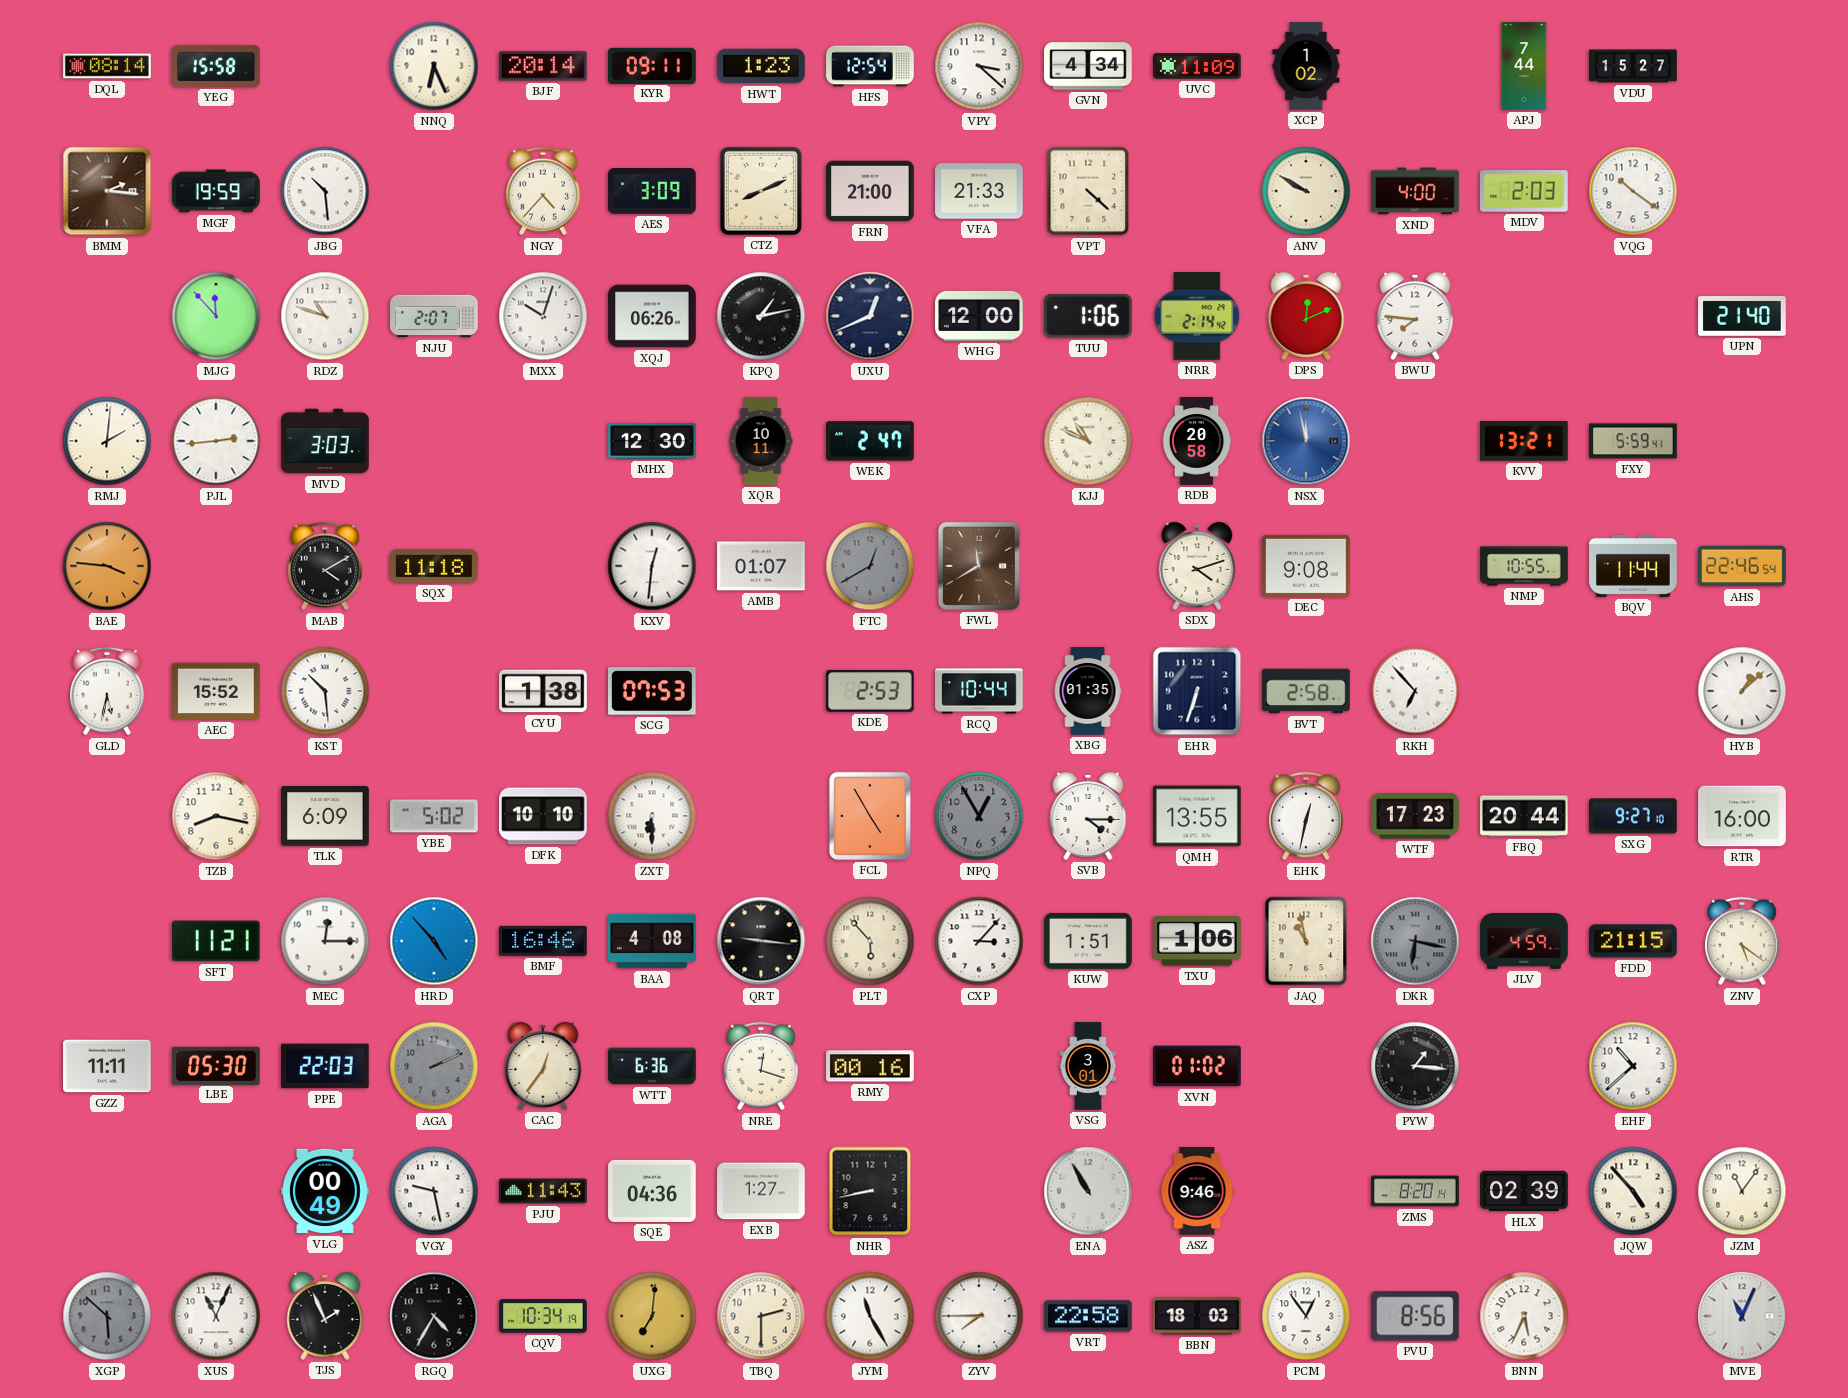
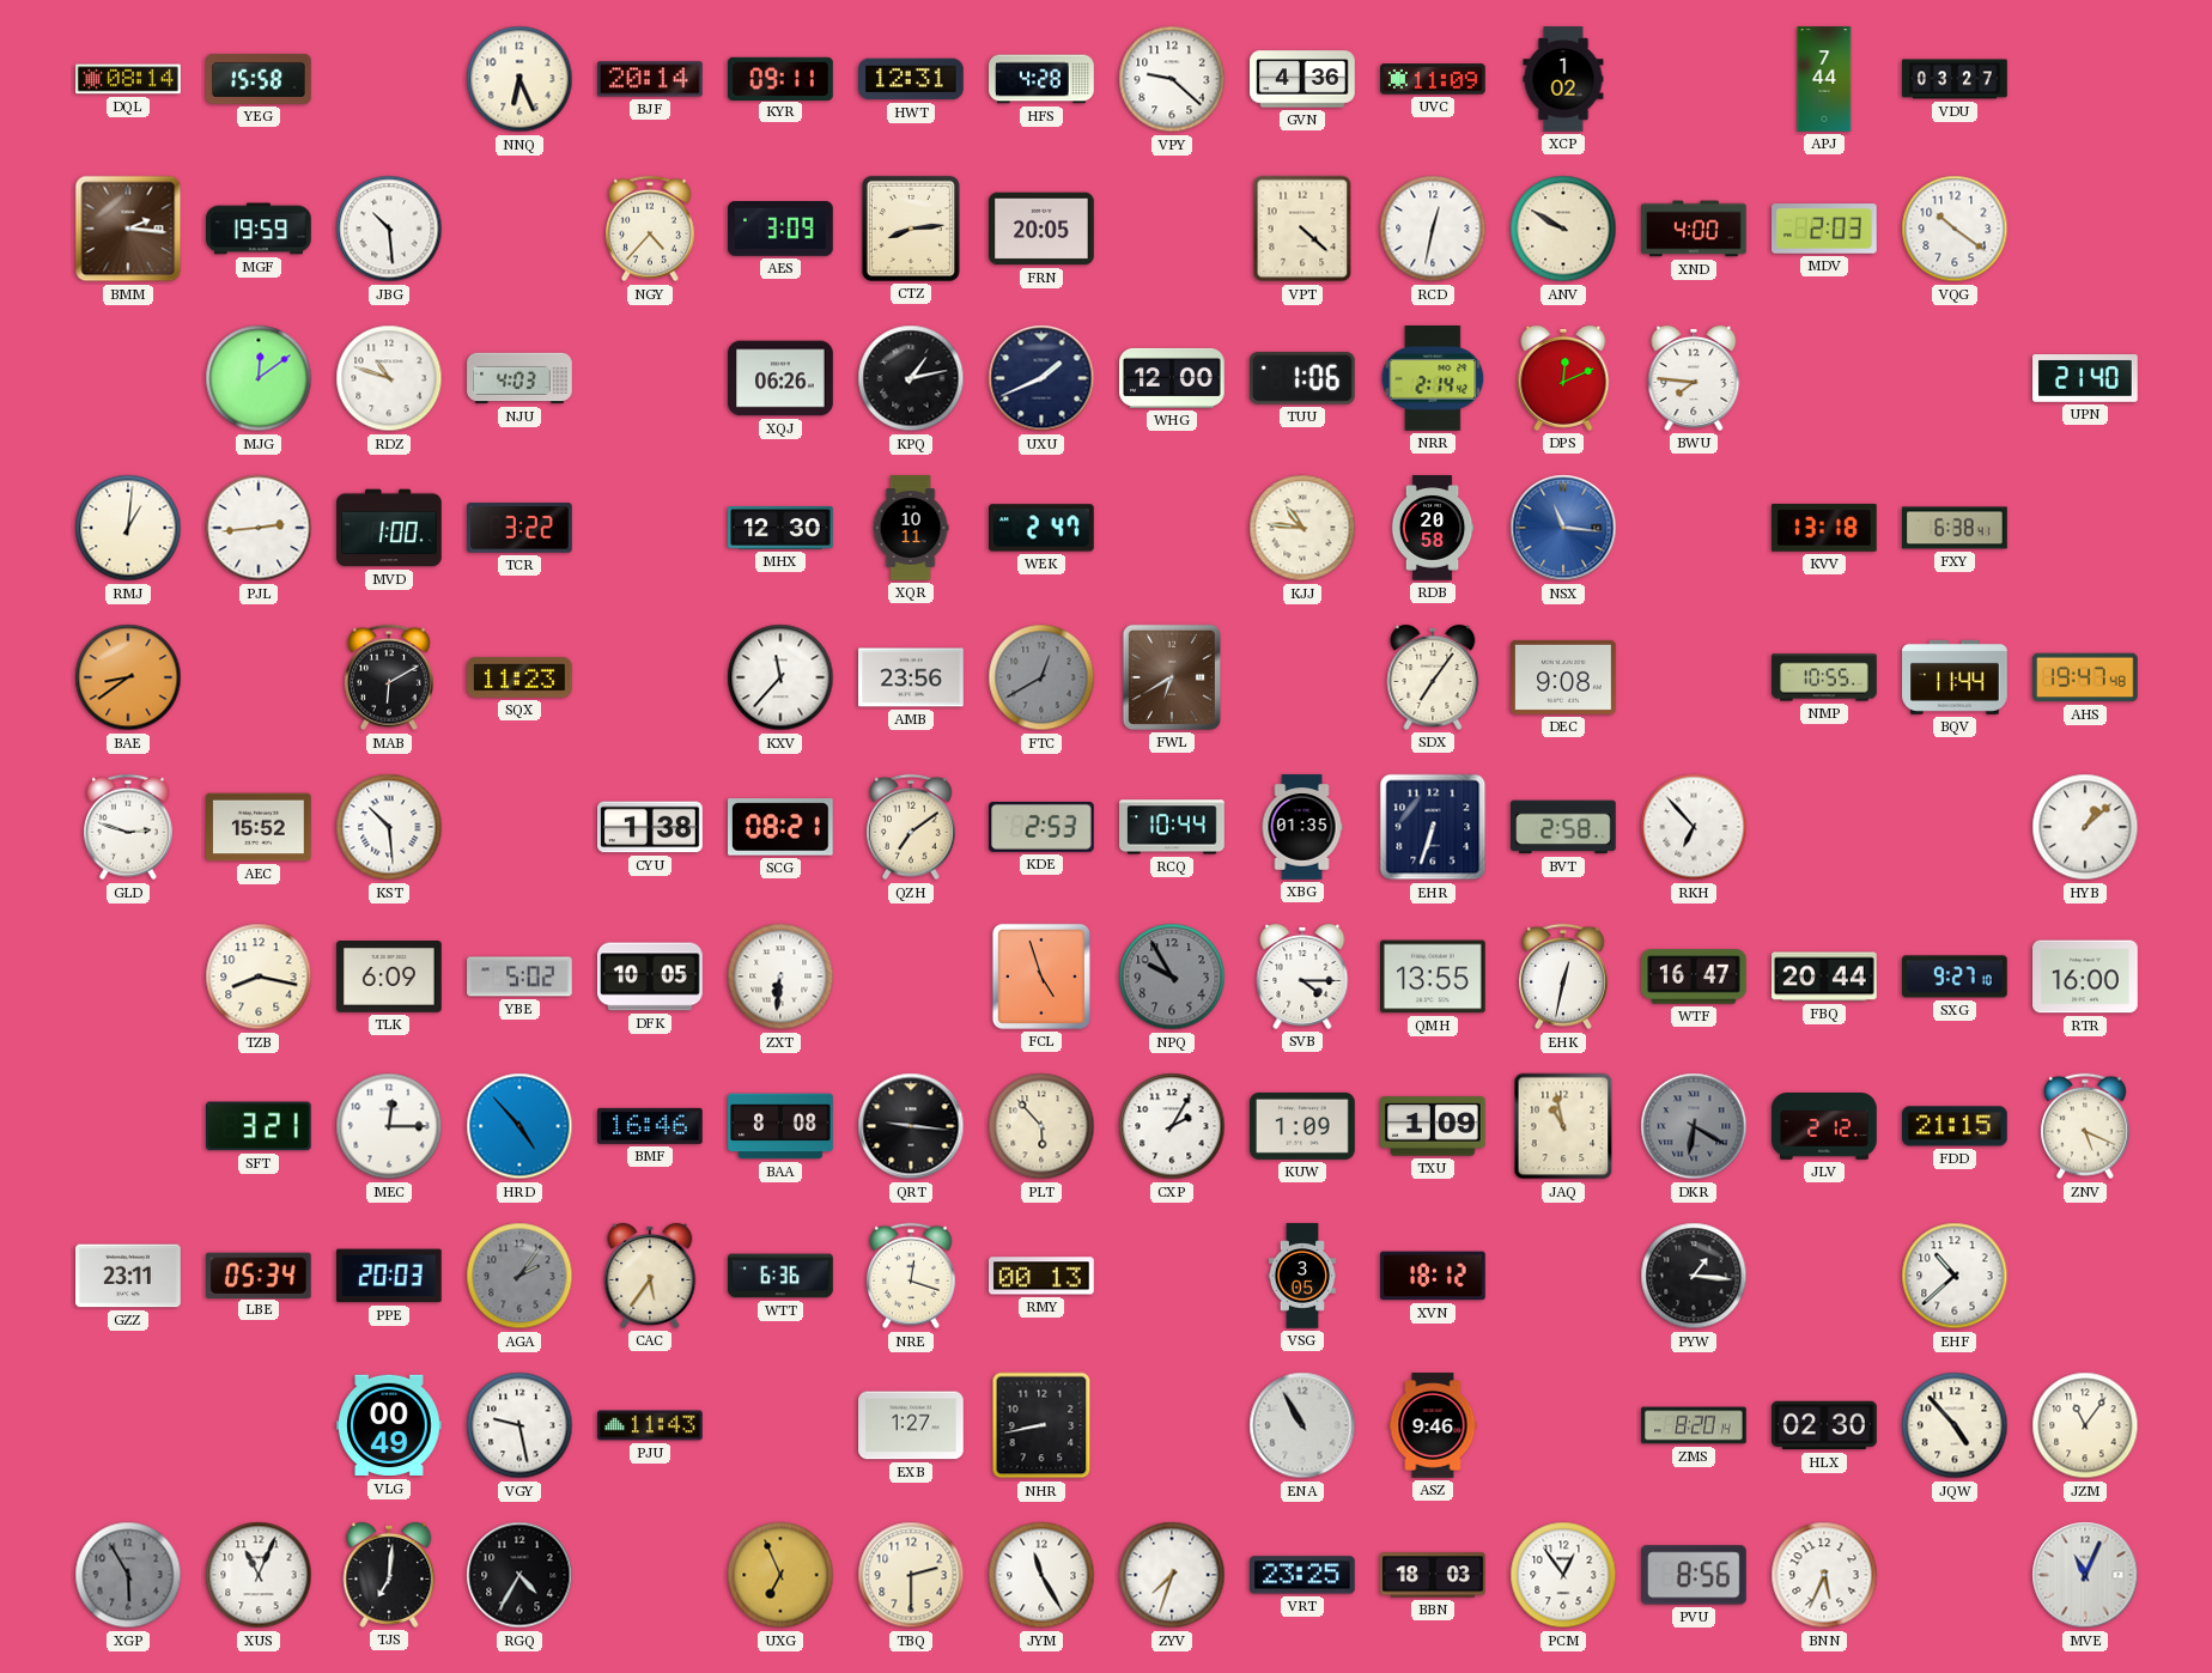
HWT: 1:23 -> 12:31 (911, 79)
HFS: 12:54 -> 4:28 (1041, 79)
VPY: 3:22 -> 9:22 (1172, 79)
GVN: 4:34 -> 4:36 (1302, 79)
VDU: 15:27 -> 03:27 (1955, 79)
CTZ: 8:11 -> 8:14 (911, 229)
FRN: 21:00 -> 20:05 (1041, 229)
VFA: 21:33 -> none (979, 191)
RCD: none -> 12:32 (1433, 229)
MJG: 11:53 -> 12:09 (259, 378)
NJU: 2:07 -> 4:03 (519, 378)
MXX: 10:03 -> none (543, 316)
UXU: 12:41 -> 1:41 (1041, 378)
RMJ: 2:01 -> 1:01 (128, 528)
MVD: 3:03 -> 1:00 (389, 528)
TCR: none -> 3:22 (521, 528)
KJJ: 10:49 -> 10:46 (1302, 528)
NSX: 11:58 -> 11:16 (1563, 528)
KVV: 13:21 -> 13:18 (1825, 528)
FXY: 5:59 -> 6:38 (1955, 528)
BAE: 3:46 -> 8:39 (128, 677)
MAB: 4:10 -> 6:10 (389, 677)
SQX: 11:18 -> 11:23 (521, 677)
KXV: 12:31 -> 11:37 (780, 677)
AMB: 01:07 -> 23:56 (911, 677)
FWL: 11:40 -> 6:40 (1172, 677)
SDX: 4:12 -> 7:06 (1433, 677)
AHS: 22:46 -> 19:47 (2086, 677)
GLD: 5:32 -> 2:48 (128, 827)
SCG: 07:53 -> 08:21 (782, 827)
QZH: none -> 7:09 (911, 827)
DFK: 10:10 -> 10:05 (650, 977)
ZXT: 6:30 -> 6:31 (780, 977)
FCL: 4:55 -> 4:57 (1041, 977)
NPQ: 12:55 -> 9:55 (1172, 977)
WTF: 17:23 -> 16:47 (1694, 977)
SFT: 11:21 -> 3:21 (260, 1126)
BAA: 4:08 -> 8:08 (780, 1126)
CXP: 3:07 -> 2:05 (1172, 1126)
KUW: 1:51 -> 1:09 (1302, 1126)
TXU: 1:06 -> 1:09 (1434, 1126)
DKR: 6:17 -> 6:20 (1694, 1126)
JLV: 4:59 -> 2:12 (1824, 1126)
ZNV: 5:21 -> 5:19 (2085, 1126)
GZZ: 11:11 -> 23:11 (128, 1276)
LBE: 05:30 -> 05:34 (260, 1274)
PPE: 22:03 -> 20:03 (390, 1276)
AGA: 2:11 -> 2:06 (519, 1276)
CAC: 12:36 -> 5:36 (650, 1276)
RMY: 00:16 -> 00:13 (1041, 1276)
VSG: 3:01 -> 3:05 (1302, 1276)
XVN: 01:02 -> 18:12 (1433, 1276)
SQE: 04:36 -> none (652, 1191)
HLX: 02:39 -> 02:30 (1824, 1425)
XGP: 5:52 -> 5:55 (128, 1575)
TJS: 1:56 -> 7:01 (389, 1575)
CQV: 10:34 -> none (543, 1316)
UXG: 7:01 -> 6:56 (780, 1575)
ZYV: 7:45 -> 7:33 (1172, 1575)
VRT: 22:58 -> 23:25 (1303, 1575)
